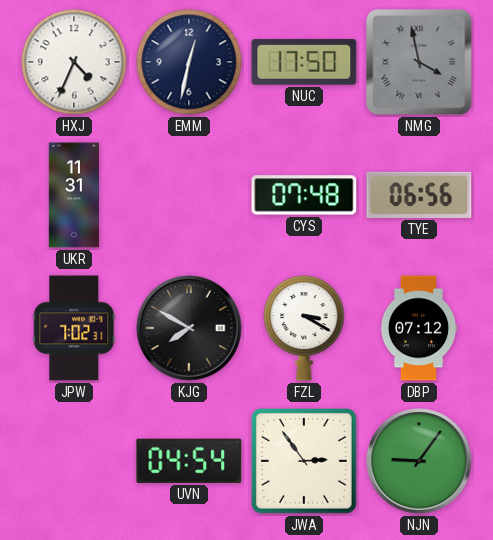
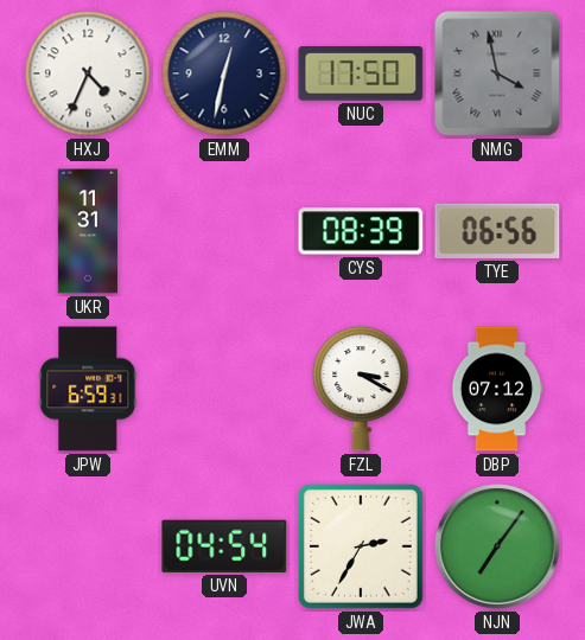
CYS: 07:48 -> 08:39 (361, 231)
JPW: 7:02 -> 6:59 (88, 389)
KJG: 7:50 -> none (189, 328)
JWA: 2:54 -> 2:35 (362, 548)
NJN: 9:06 -> 7:06 (497, 546)
